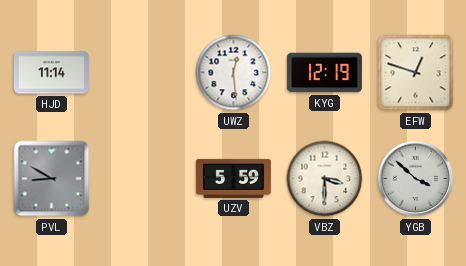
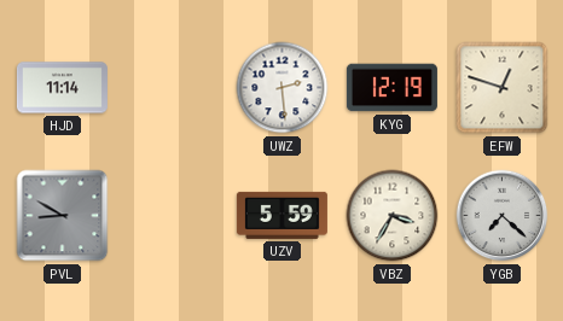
UWZ: 12:29 -> 2:29 (283, 88)
VBZ: 3:30 -> 3:35 (393, 216)
YGB: 3:52 -> 7:22 (503, 216)
